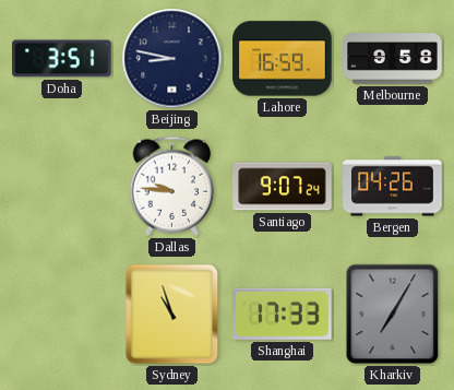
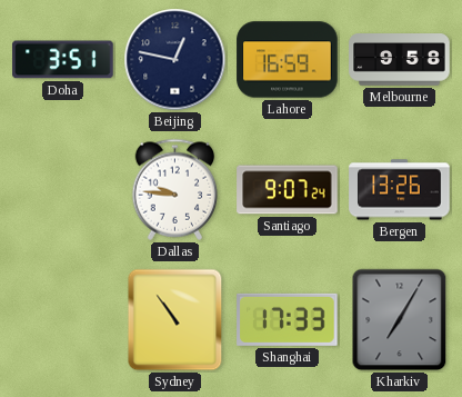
Beijing: 8:47 -> 12:47 (175, 60)
Bergen: 04:26 -> 13:26 (400, 190)
Sydney: 10:57 -> 10:54 (175, 320)
